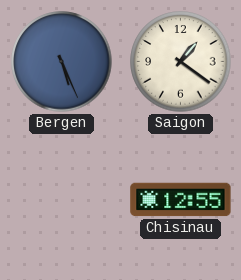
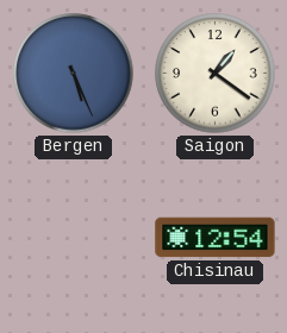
Chisinau: 12:55 -> 12:54 (216, 238)
